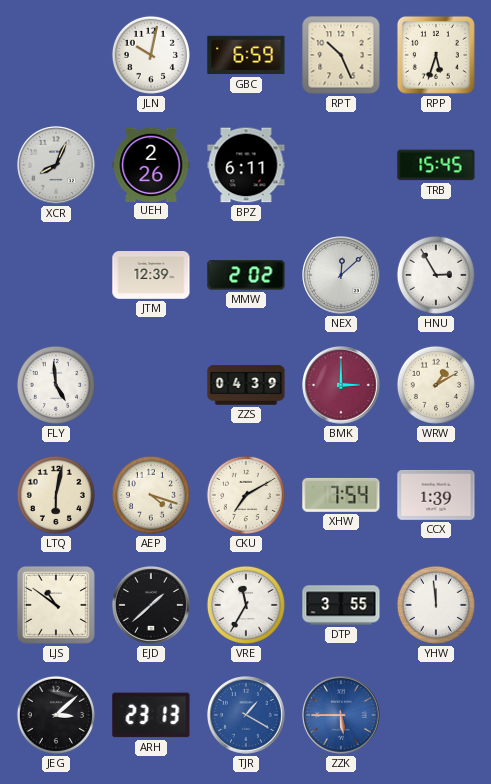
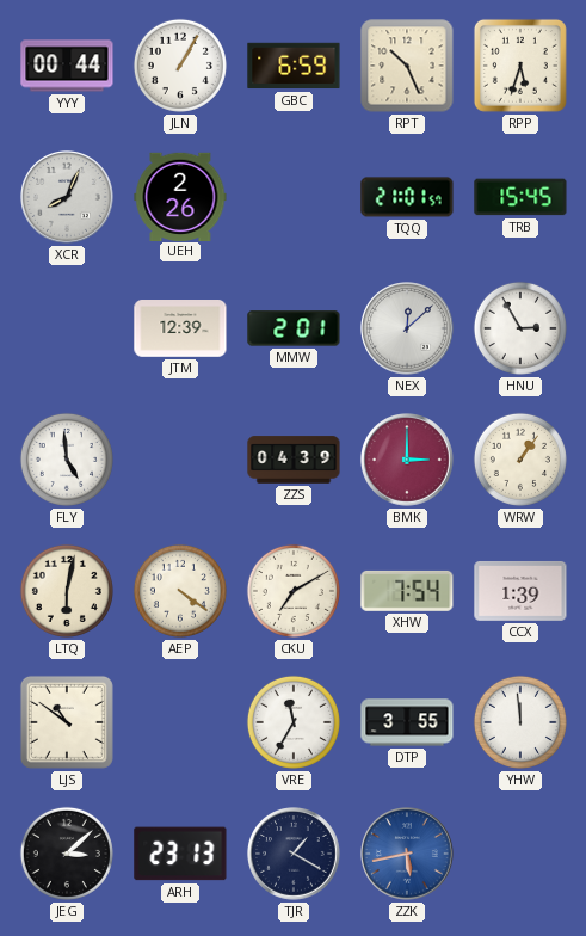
YYY: none -> 00:44 (67, 66)
JLN: 10:02 -> 1:05 (180, 66)
BPZ: 6:11 -> none (246, 165)
TQQ: none -> 21:01 (407, 197)
MMW: 2:02 -> 2:01 (294, 328)
WRW: 1:10 -> 1:06 (520, 460)
AEP: 4:18 -> 4:21 (180, 591)
EJD: 1:38 -> none (151, 605)
TJR dial: blue -> navy (294, 854)
ZZK: 5:45 -> 5:43 (407, 854)
